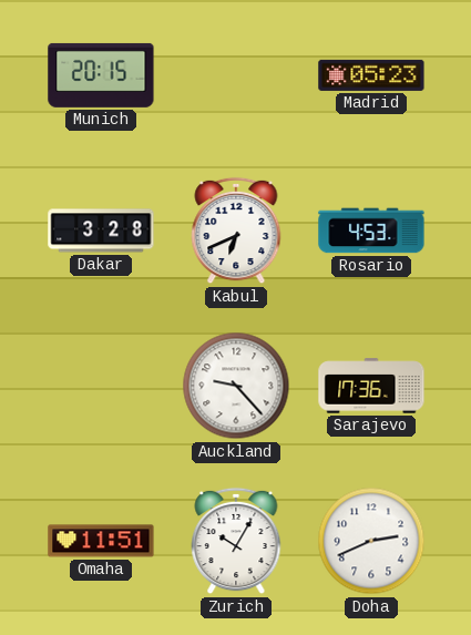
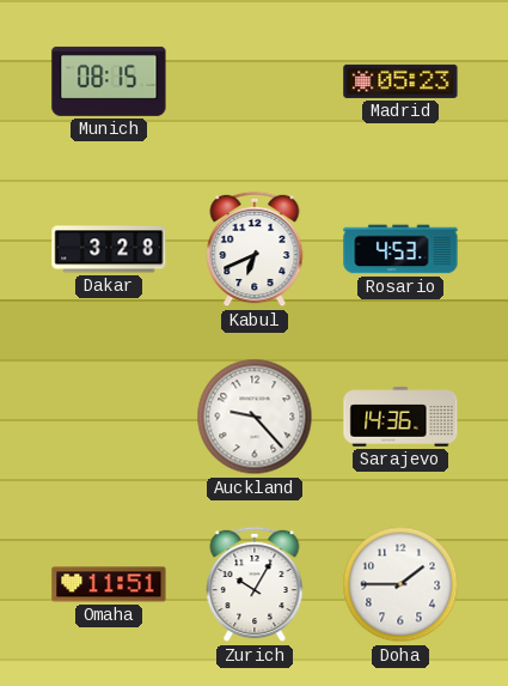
Munich: 20:15 -> 08:15 (109, 81)
Sarajevo: 17:36 -> 14:36 (400, 417)
Doha: 2:41 -> 1:45 (400, 584)
